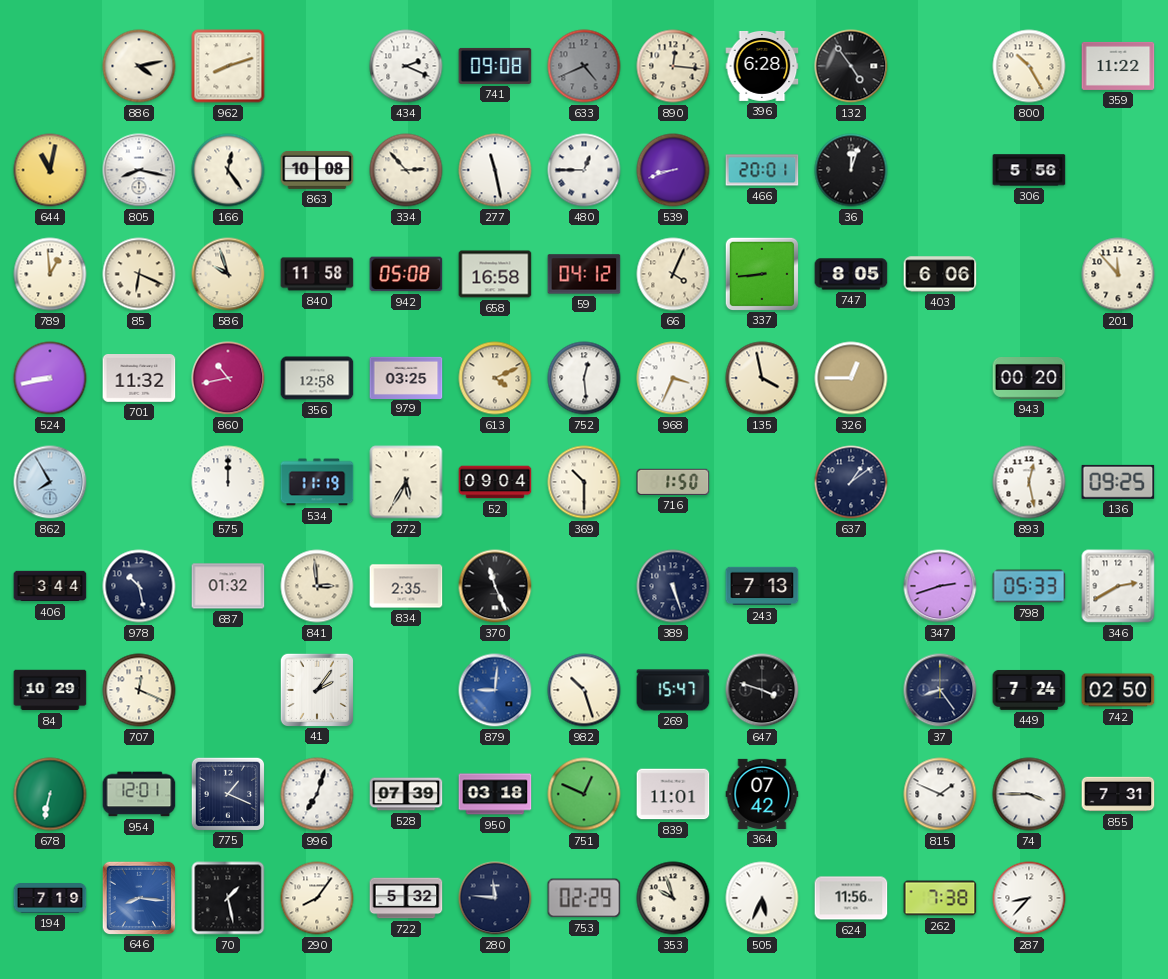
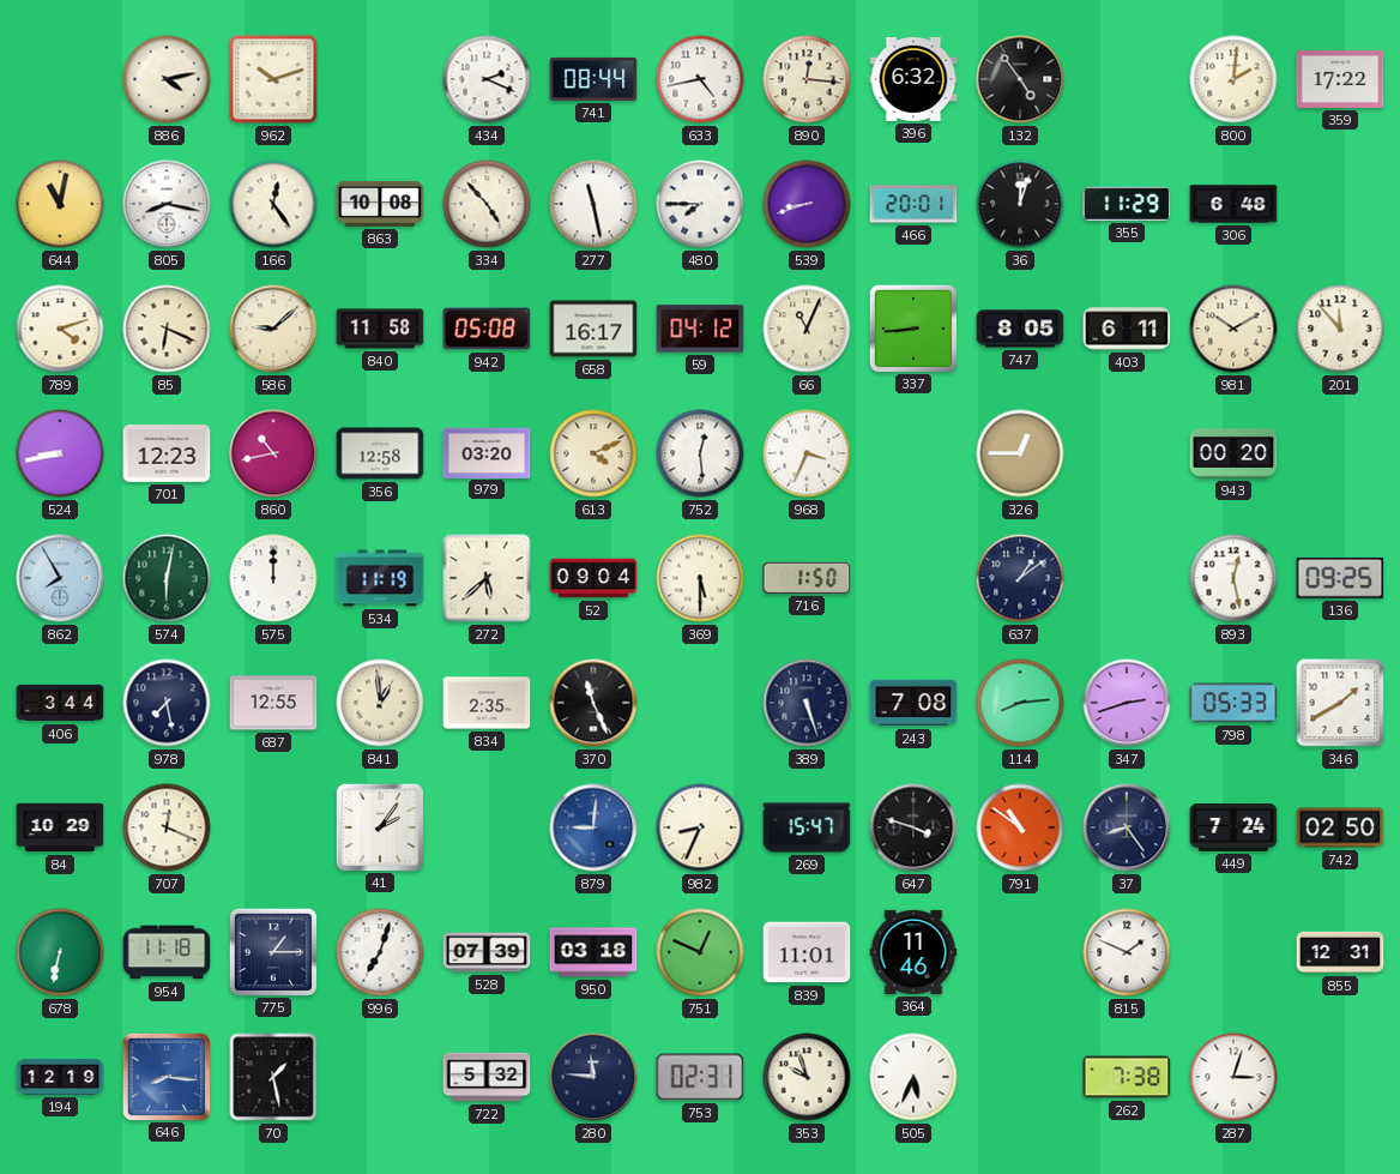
962: 8:12 -> 10:12 (273, 79)
741: 09:08 -> 08:44 (593, 79)
633: 4:41 -> 4:43 (700, 79)
633 dial: grey -> white (700, 79)
396: 6:28 -> 6:32 (913, 79)
800: 10:25 -> 2:01 (1233, 79)
359: 11:22 -> 17:22 (1340, 79)
334: 2:53 -> 4:53 (487, 204)
480: 12:45 -> 7:45 (700, 204)
355: none -> 11:29 (1127, 204)
306: 5:56 -> 6:48 (1233, 204)
789: 12:59 -> 4:12 (60, 329)
586: 9:57 -> 9:08 (273, 329)
658: 16:58 -> 16:17 (593, 329)
66: 4:04 -> 11:04 (807, 329)
403: 6:06 -> 6:11 (1127, 329)
981: none -> 10:10 (1233, 329)
701: 11:32 -> 12:23 (167, 454)
979: 03:25 -> 03:20 (487, 452)
135: 3:58 -> none (762, 378)
574: none -> 6:02 (167, 578)
272: 5:35 -> 5:38 (487, 578)
369: 10:30 -> 5:30 (700, 578)
978: 10:28 -> 7:28 (167, 703)
687: 01:32 -> 12:55 (273, 703)
841: 2:59 -> 12:59 (380, 703)
243: 7:13 -> 7:08 (913, 703)
114: none -> 8:14 (1020, 703)
346: 2:40 -> 1:40 (1340, 703)
982: 10:27 -> 8:34 (700, 827)
791: none -> 10:51 (1020, 827)
954: 12:01 -> 11:18 (167, 952)
775: 1:19 -> 1:15 (272, 951)
364: 07:42 -> 11:46 (913, 952)
74: 3:45 -> none (1029, 794)
855: 7:31 -> 12:31 (1340, 952)
194: 7:19 -> 12:19 (60, 1078)
290: 8:06 -> none (317, 898)
753: 02:29 -> 02:31 (700, 1077)
624: 11:56 -> none (851, 898)
287: 8:37 -> 3:03 (1233, 1077)
